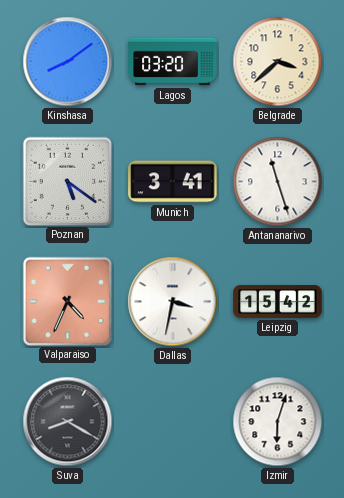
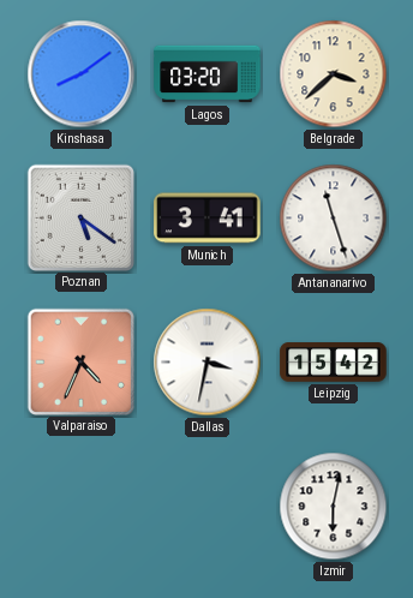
Suva: 8:20 -> none (68, 422)
Izmir: 6:03 -> 6:02 (334, 507)
